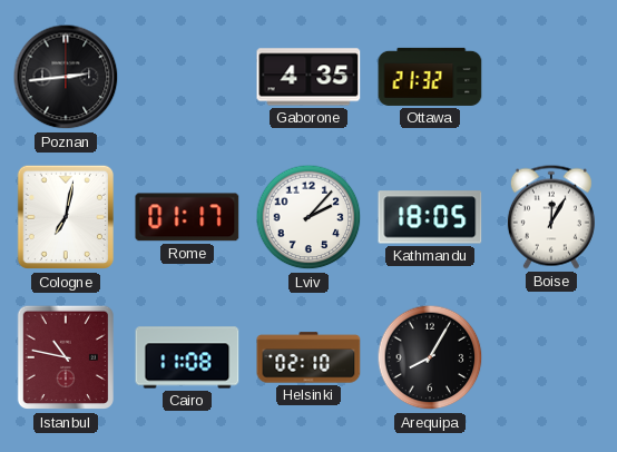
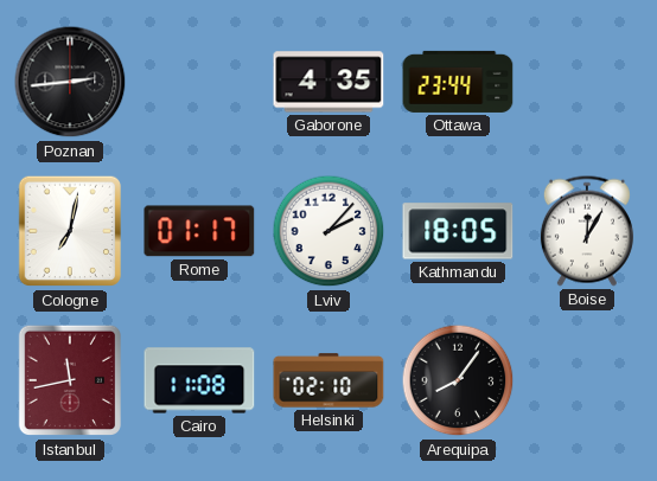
Ottawa: 21:32 -> 23:44 (458, 82)
Istanbul: 10:47 -> 11:43 (69, 380)
Arequipa: 8:05 -> 8:06 (458, 380)
